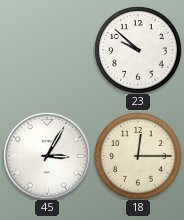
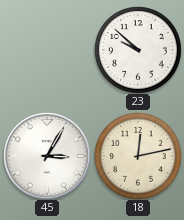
18: 12:15 -> 12:13 (138, 156)
